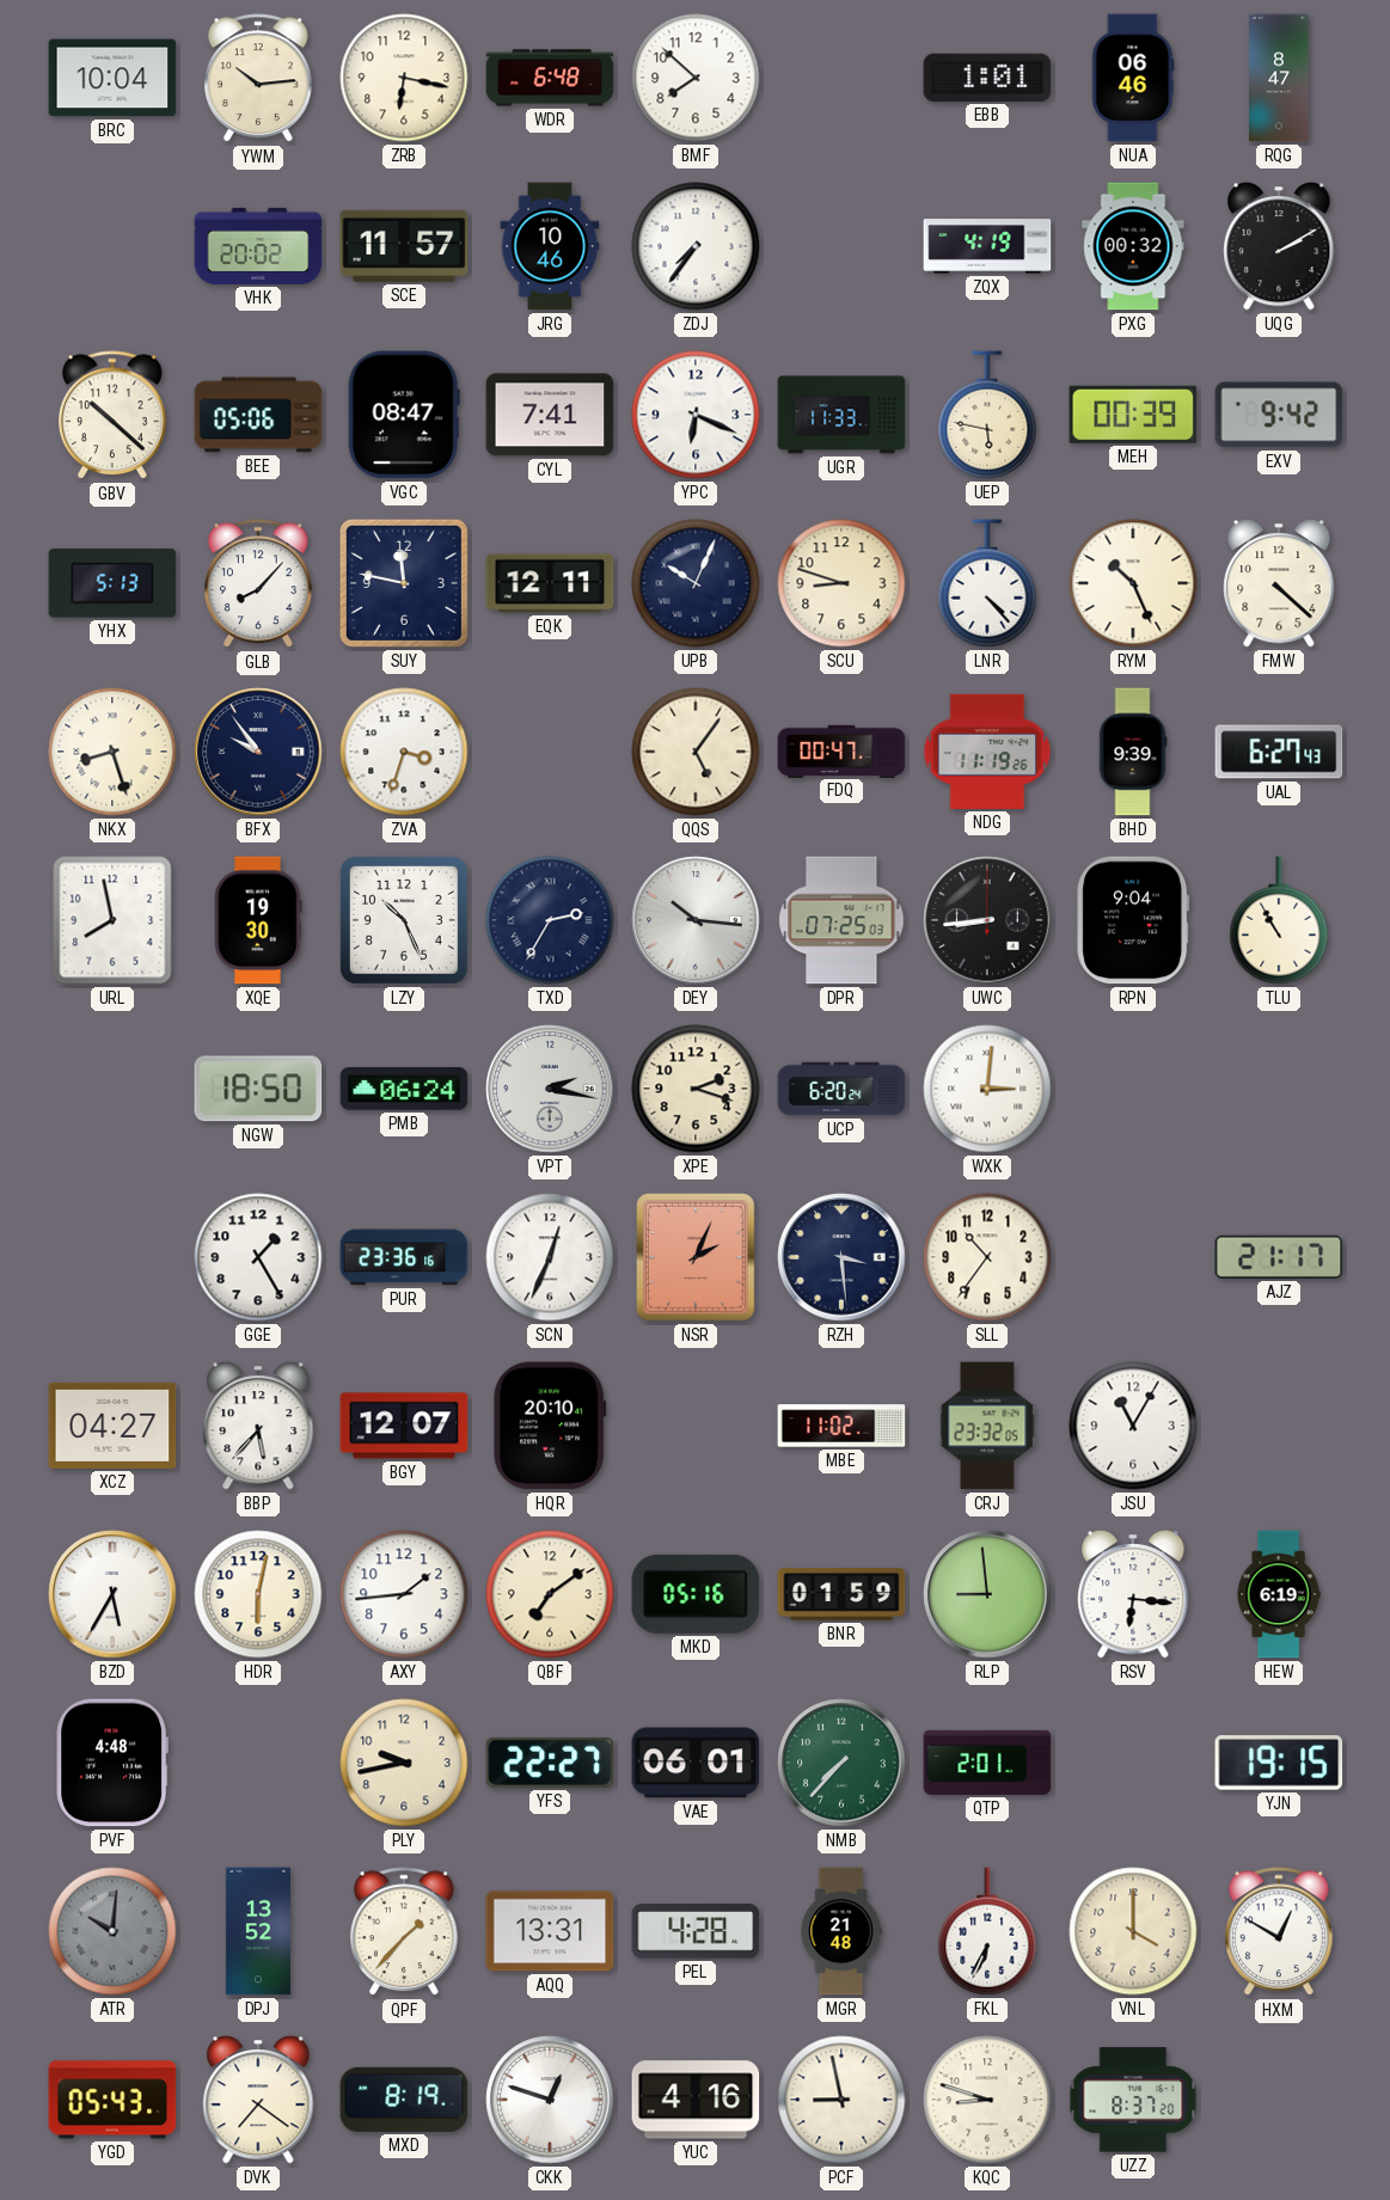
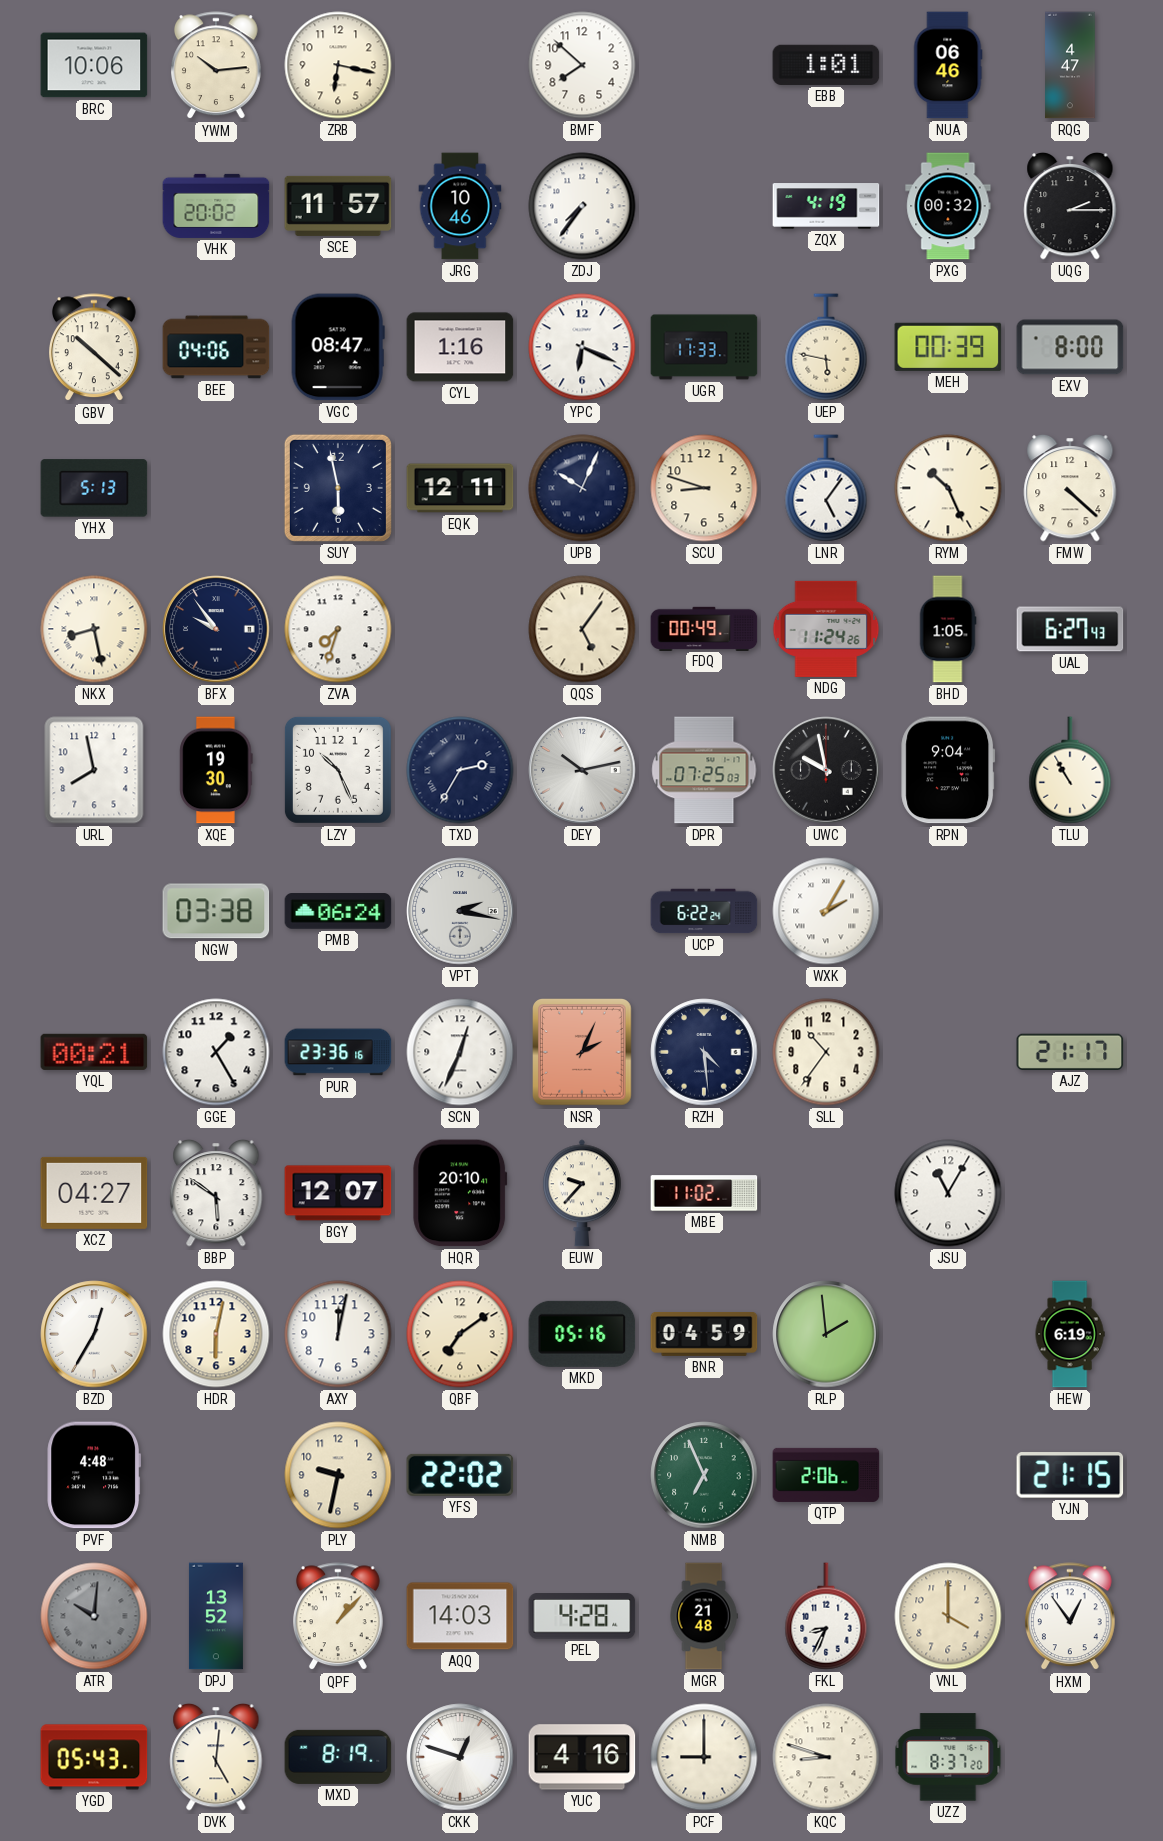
BRC: 10:04 -> 10:06 (94, 65)
WDR: 6:48 -> none (550, 78)
RQG: 8:47 -> 4:47 (1070, 65)
UQG: 2:10 -> 2:15 (1070, 206)
BEE: 05:06 -> 04:06 (216, 347)
CYL: 7:41 -> 1:16 (460, 347)
EXV: 9:42 -> 8:00 (1070, 347)
GLB: 8:07 -> none (259, 584)
SUY: 11:47 -> 5:58 (338, 488)
LNR: 4:23 -> 5:06 (826, 488)
NKX: 8:27 -> 8:28 (94, 629)
ZVA: 3:33 -> 7:33 (338, 629)
FDQ: 00:47 -> 00:49 (704, 628)
NDG: 11:19 -> 11:24 (826, 629)
BHD: 9:39 -> 1:05 (948, 629)
DEY: 10:16 -> 10:13 (582, 770)
UWC: 8:44 -> 9:58 (826, 770)
NGW: 18:50 -> 03:38 (216, 911)
XPE: 2:18 -> none (696, 1089)
UCP: 6:20 -> 6:22 (704, 911)
WXK: 3:01 -> 2:05 (826, 911)
YQL: none -> 00:21 (94, 1052)
RZH: 3:29 -> 4:29 (704, 1052)
BBP: 5:37 -> 5:51 (216, 1193)
EUW: none -> 9:37 (582, 1193)
CRJ: 23:32 -> none (987, 1426)
BZD: 5:35 -> 12:35 (94, 1334)
AXY: 1:44 -> 12:02 (338, 1334)
BNR: 01:59 -> 04:59 (704, 1334)
RLP: 8:59 -> 1:59 (826, 1334)
RSV: 6:16 -> none (1133, 1594)
PLY: 9:43 -> 9:32 (338, 1475)
YFS: 22:27 -> 22:02 (460, 1475)
VAE: 06:01 -> none (696, 1763)
NMB: 7:37 -> 6:56 (704, 1475)
QTP: 2:01 -> 2:06 (826, 1475)
YJN: 19:15 -> 21:15 (1070, 1475)
QPF: 1:37 -> 1:07 (339, 1617)
AQQ: 13:31 -> 14:03 (460, 1616)
FKL: 6:34 -> 8:34 (826, 1616)
HXM: 12:50 -> 12:54 (1071, 1617)
DVK: 7:21 -> 5:01 (216, 1757)
PCF: 8:58 -> 9:00 (704, 1757)
